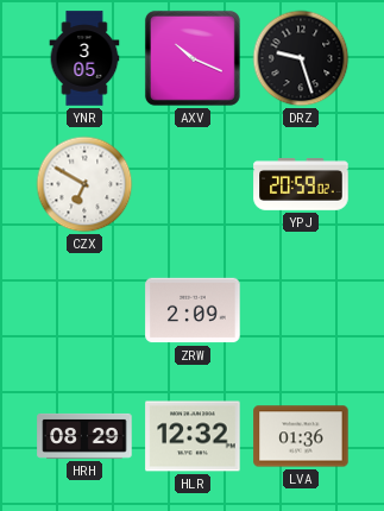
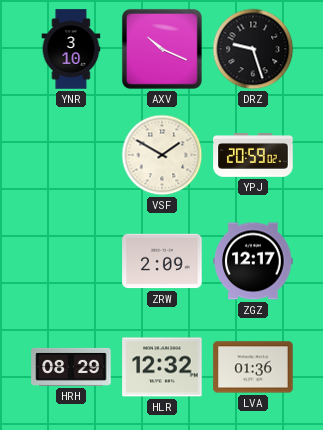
YNR: 3:05 -> 3:10 (71, 49)
CZX: 6:50 -> none (84, 184)
VSF: none -> 1:50 (162, 155)
ZGZ: none -> 12:17 (253, 261)
